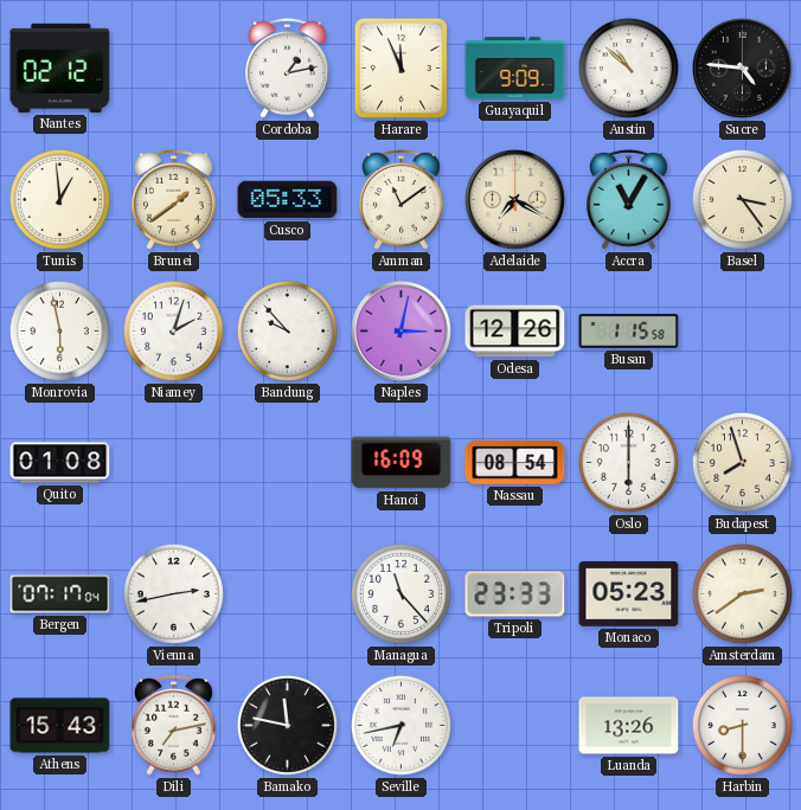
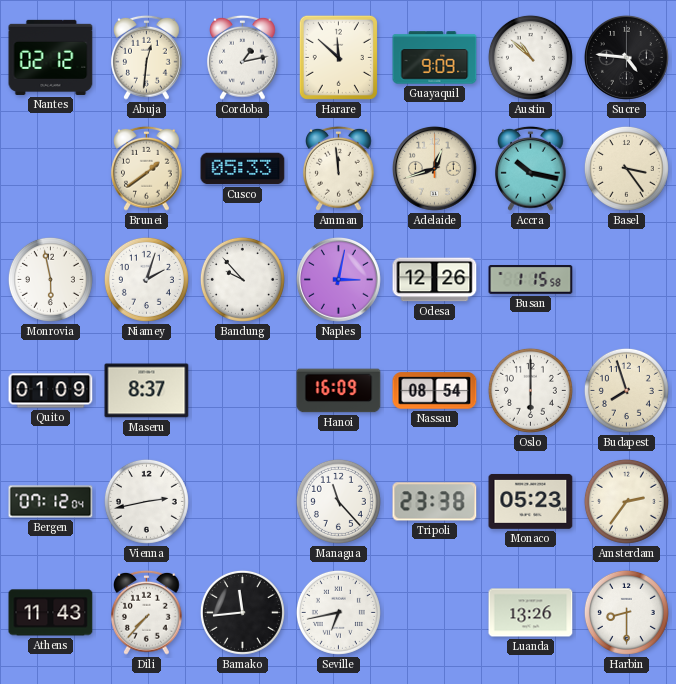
Abuja: none -> 12:31 (147, 57)
Harare: 11:56 -> 11:52 (338, 57)
Tunis: 12:59 -> none (59, 199)
Amman: 11:09 -> 11:59 (339, 168)
Adelaide: 7:20 -> 12:42 (434, 168)
Accra: 11:05 -> 10:17 (531, 168)
Quito: 01:08 -> 01:09 (51, 391)
Maseru: none -> 8:37 (147, 391)
Bergen: 07:17 -> 07:12 (51, 502)
Tripoli: 23:33 -> 23:38 (435, 502)
Amsterdam: 2:39 -> 2:36 (626, 501)
Athens: 15:43 -> 11:43 (51, 613)
Dili: 7:13 -> 7:37 (147, 612)
Bamako: 11:47 -> 11:44 (242, 612)
